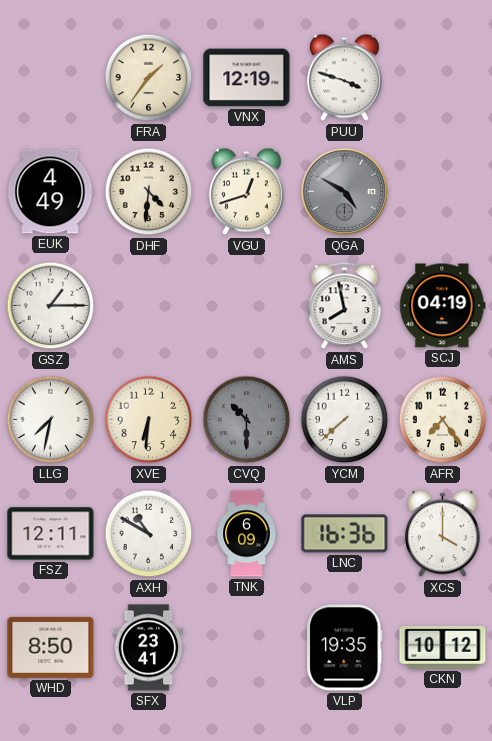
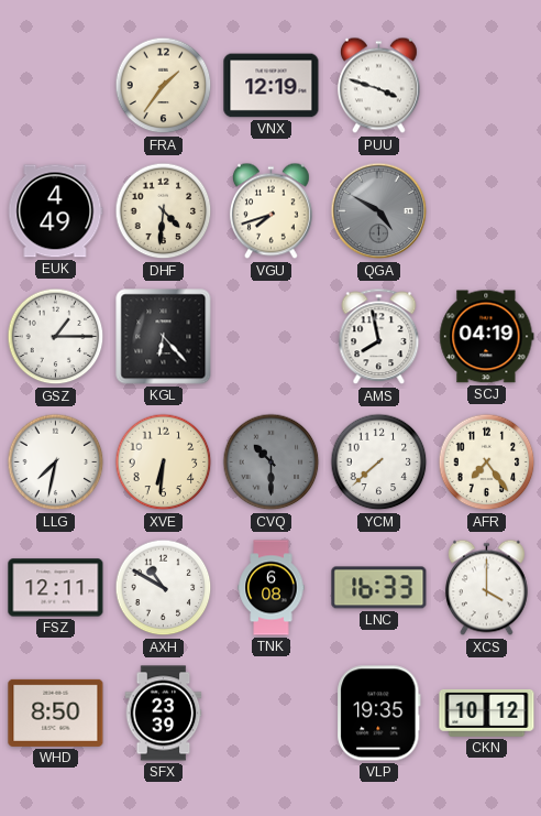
VGU: 12:42 -> 7:42 (270, 211)
KGL: none -> 6:23 (164, 337)
TNK: 6:09 -> 6:08 (272, 588)
LNC: 16:36 -> 16:33 (379, 588)
SFX: 23:41 -> 23:39 (164, 714)
